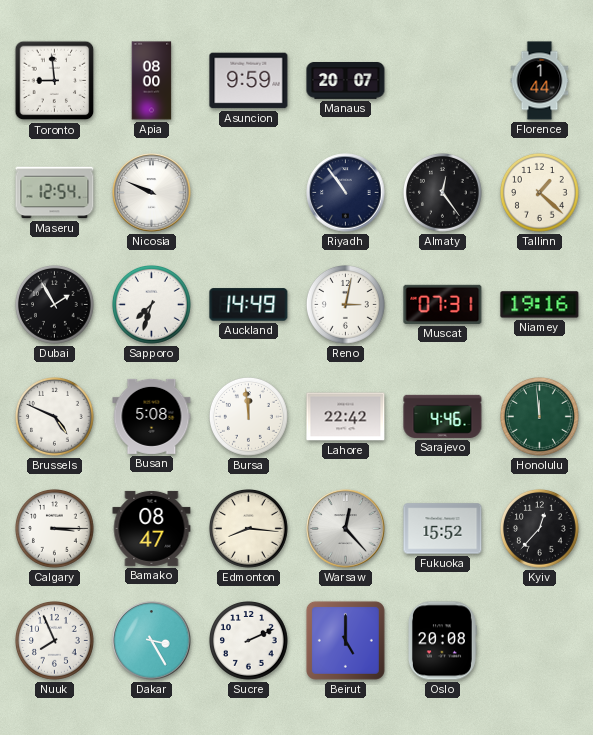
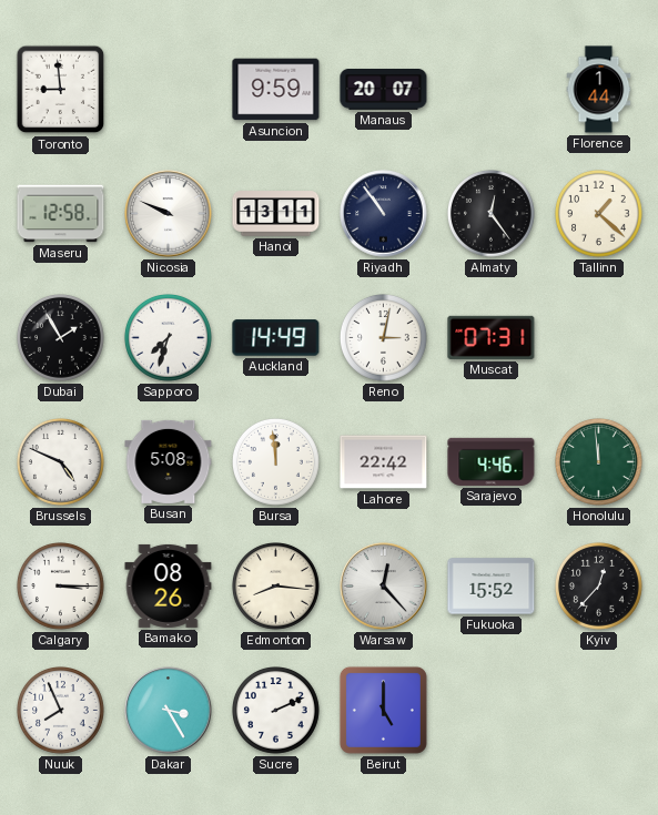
Apia: 08:00 -> none (152, 81)
Maseru: 12:54 -> 12:58 (61, 214)
Hanoi: none -> 13:11 (276, 214)
Niamey: 19:16 -> none (540, 305)
Bamako: 08:47 -> 08:26 (169, 585)
Oslo: 20:08 -> none (442, 641)
